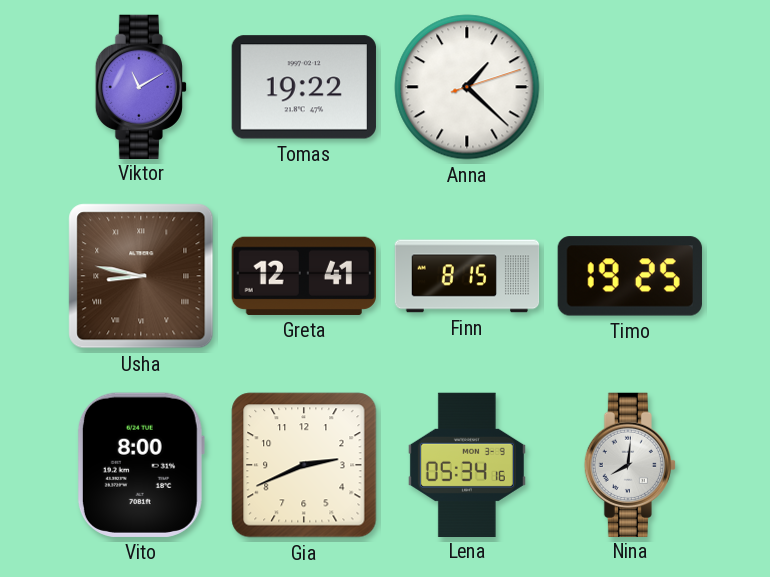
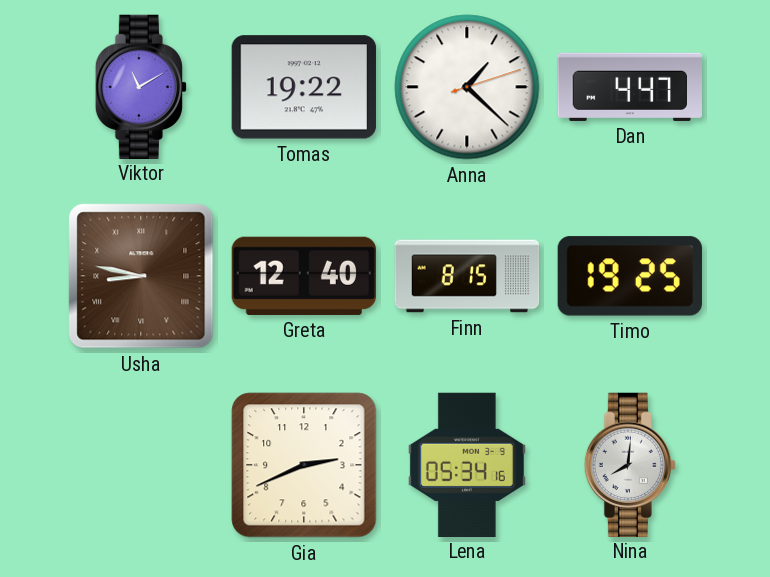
Dan: none -> 4:47 (629, 87)
Greta: 12:41 -> 12:40 (303, 276)
Vito: 8:00 -> none (141, 465)
